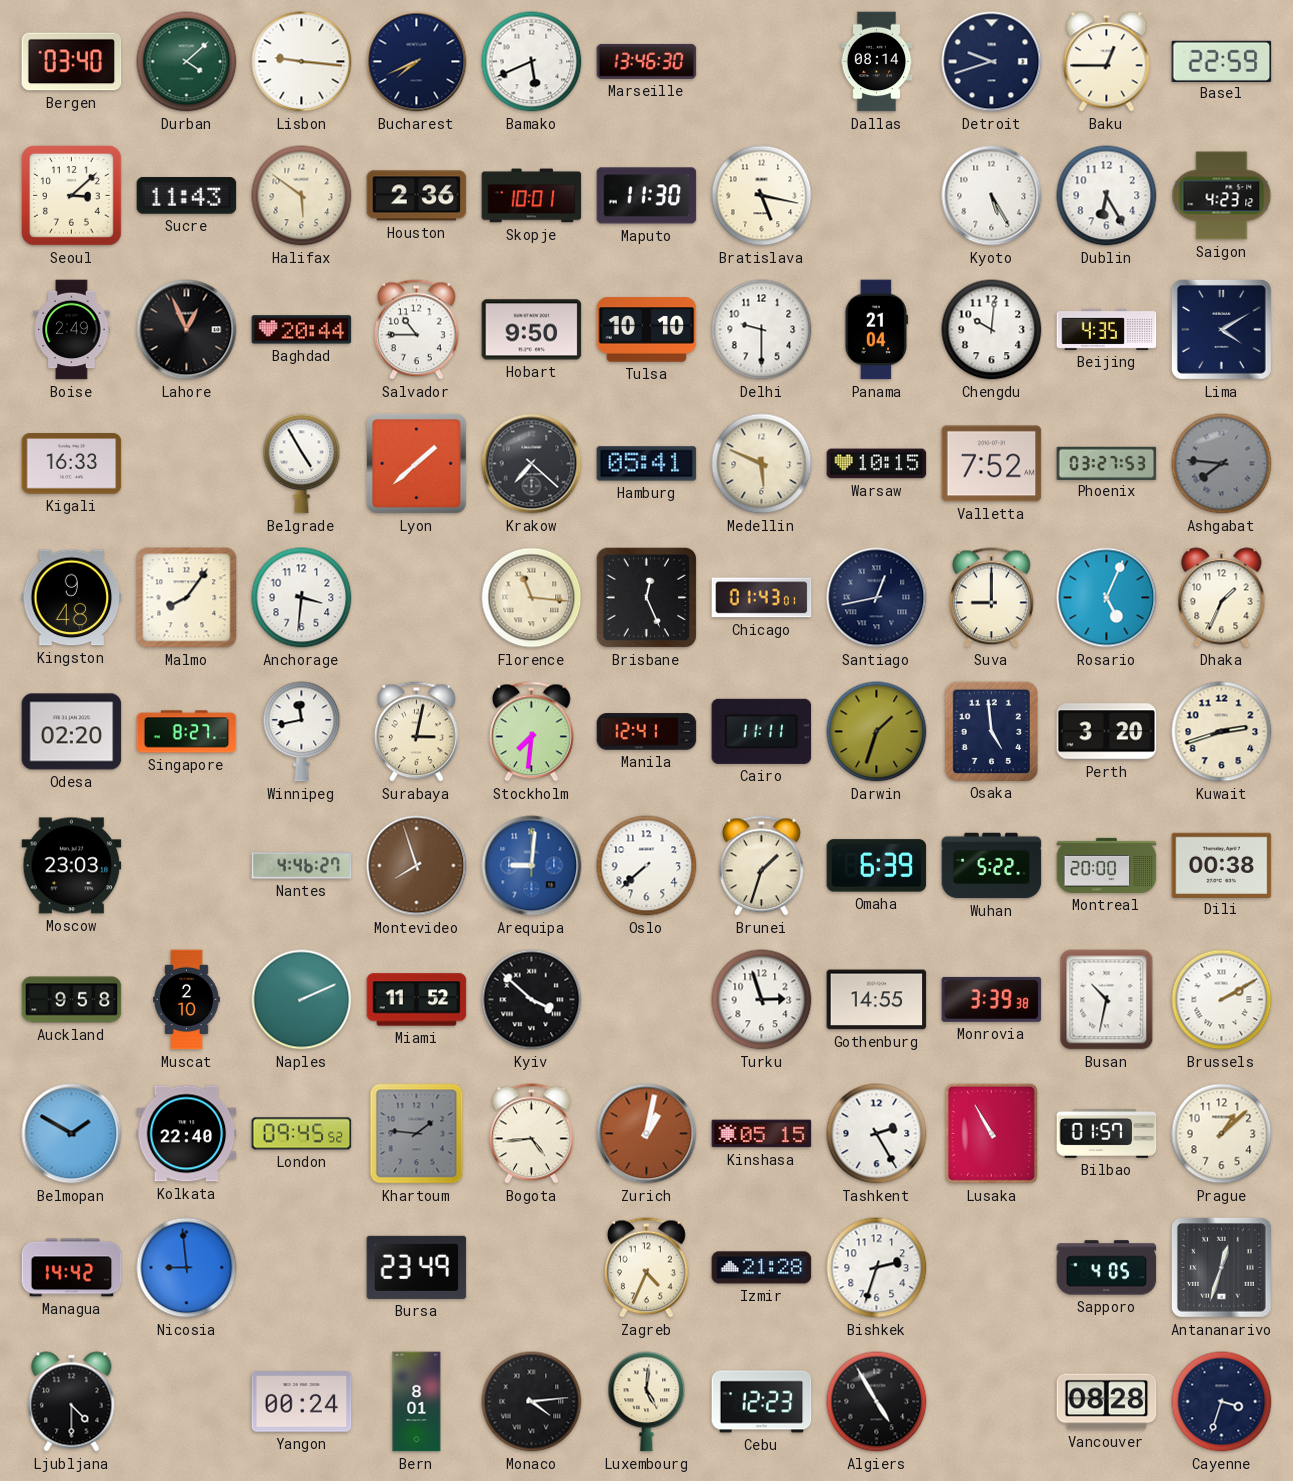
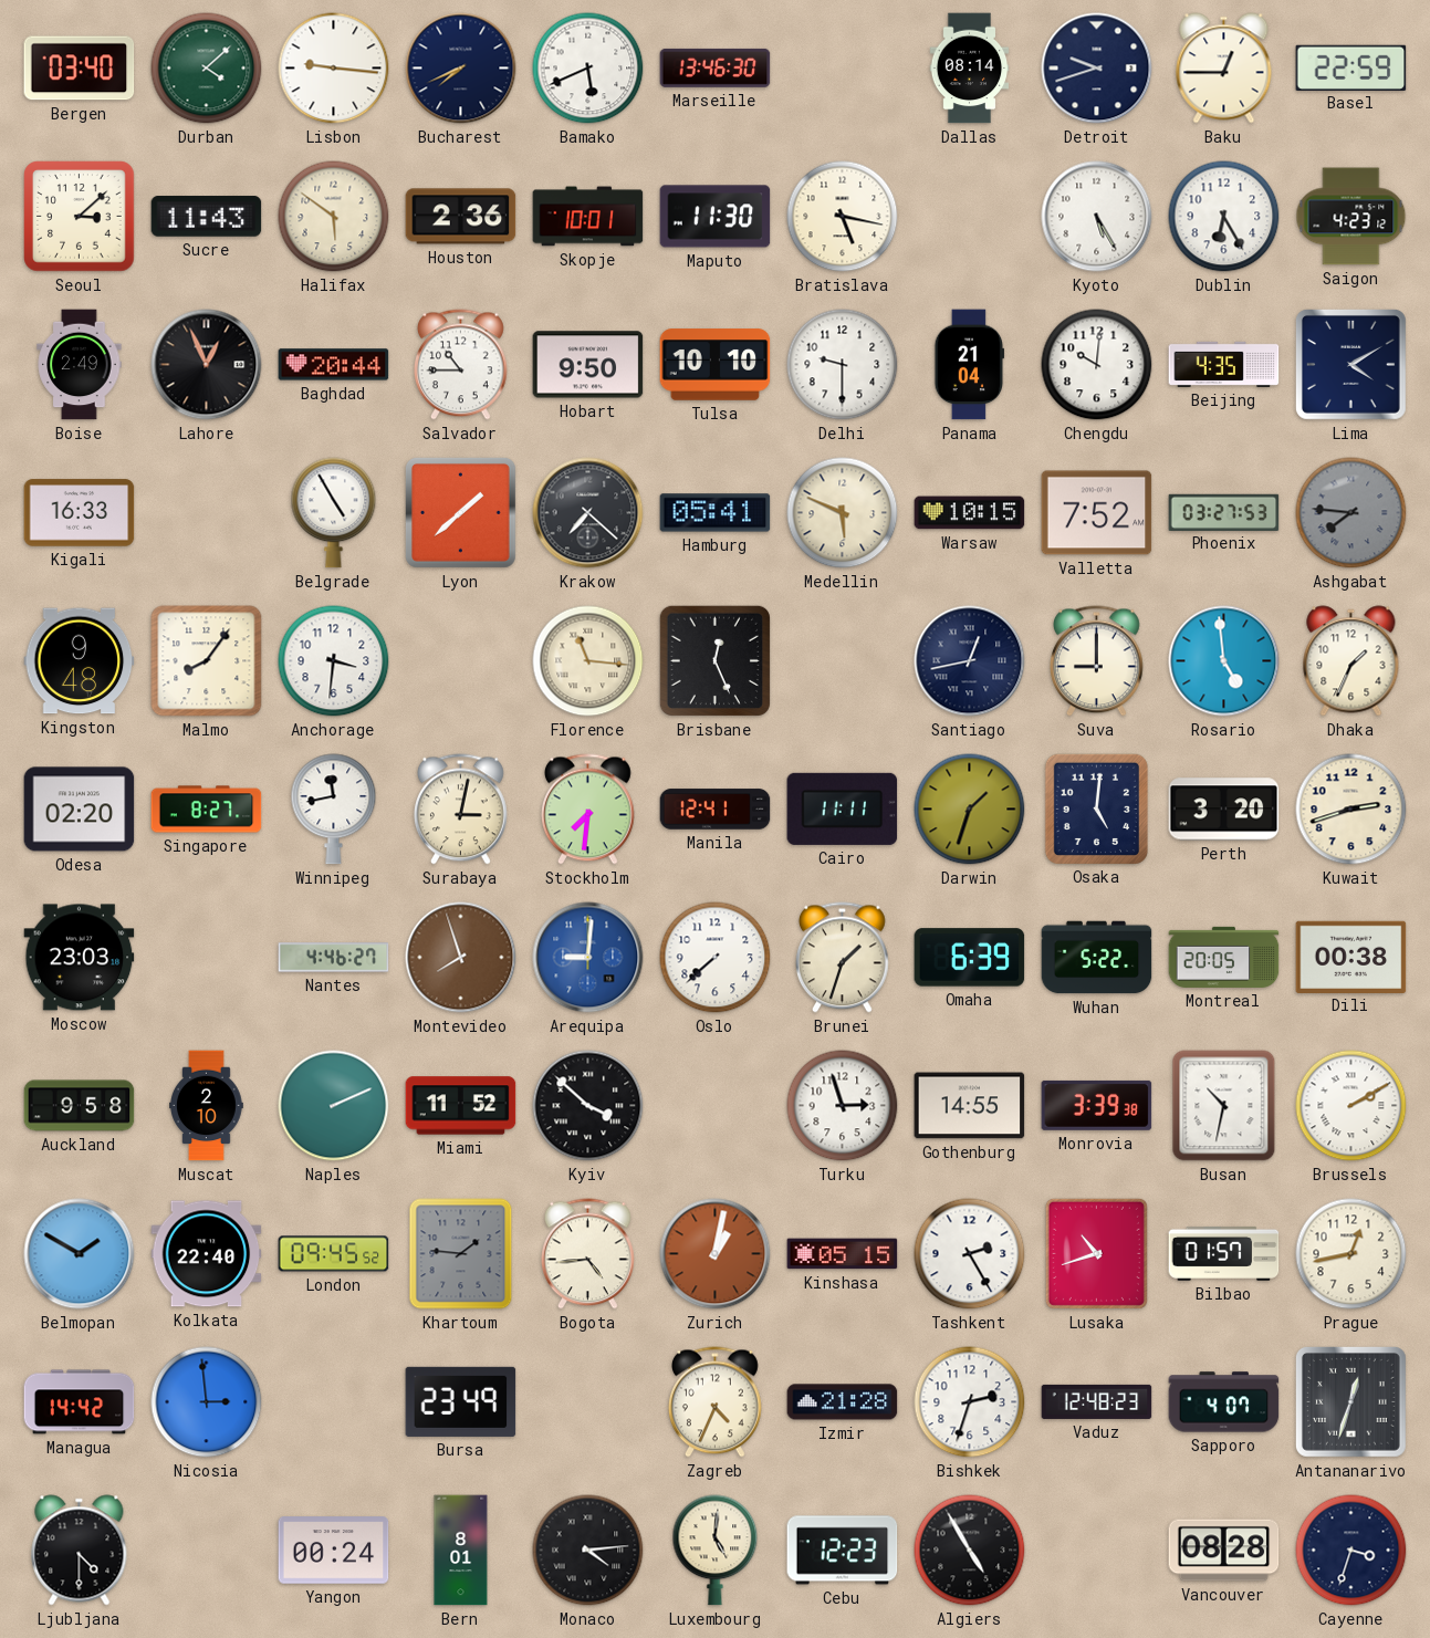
Chicago: 01:43 -> none (762, 598)
Rosario: 5:04 -> 4:59 (1224, 661)
Osaka: 4:59 -> 5:01 (1096, 808)
Montreal: 20:00 -> 20:05 (1224, 957)
Lusaka: 10:55 -> 10:42 (1096, 1253)
Prague: 1:08 -> 12:43 (1351, 1254)
Nicosia: 8:59 -> 2:59 (207, 1402)
Vaduz: none -> 12:48 (1097, 1401)
Sapporo: 4:05 -> 4:07 (1224, 1402)
